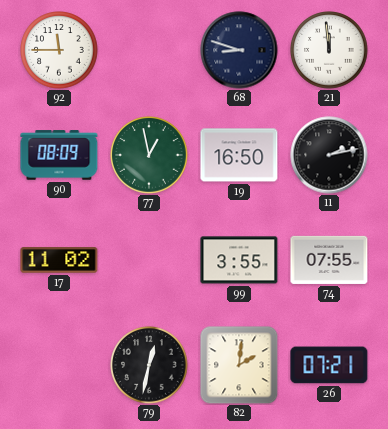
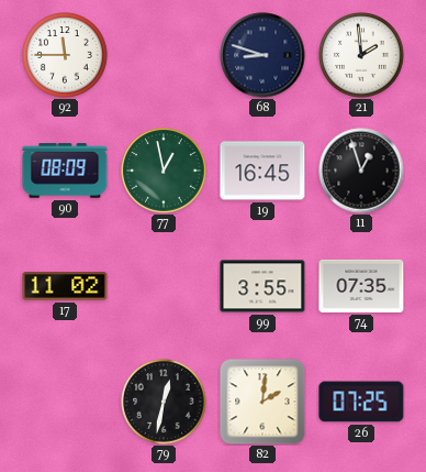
21: 11:59 -> 1:59 (361, 55)
19: 16:50 -> 16:45 (262, 171)
11: 2:13 -> 12:57 (361, 171)
74: 07:55 -> 07:35 (361, 286)
26: 07:21 -> 07:25 (361, 402)
